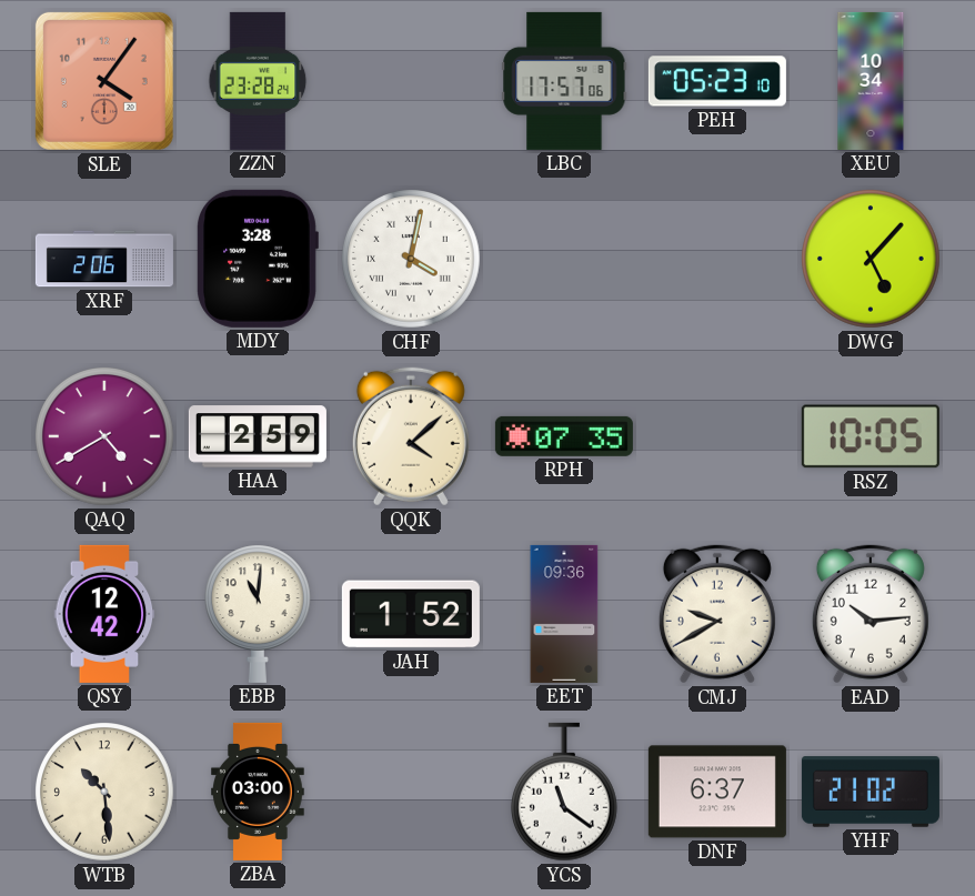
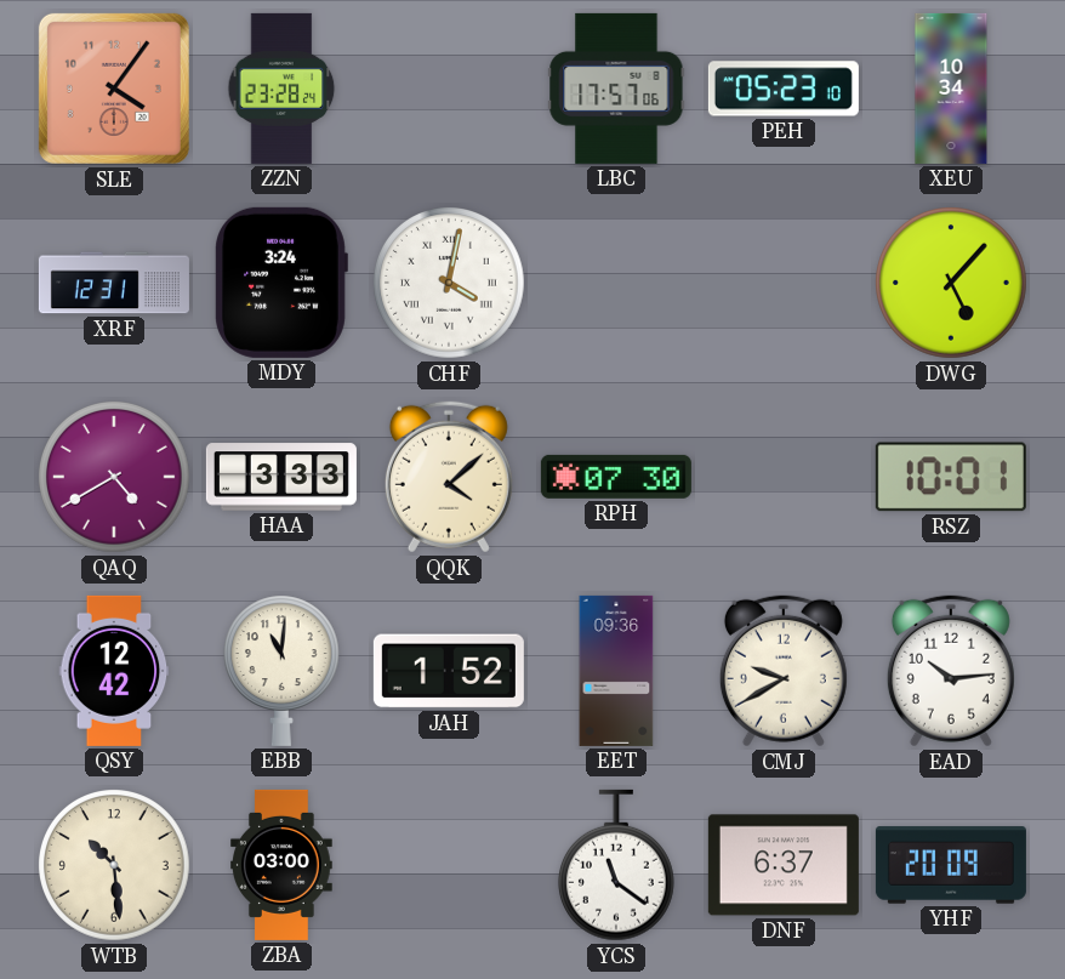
XRF: 2:06 -> 12:31 (114, 283)
MDY: 3:28 -> 3:24 (281, 283)
HAA: 2:59 -> 3:33 (281, 477)
RPH: 07:35 -> 07:30 (616, 477)
RSZ: 10:05 -> 10:01 (951, 477)
YHF: 21:02 -> 20:09 (951, 865)
